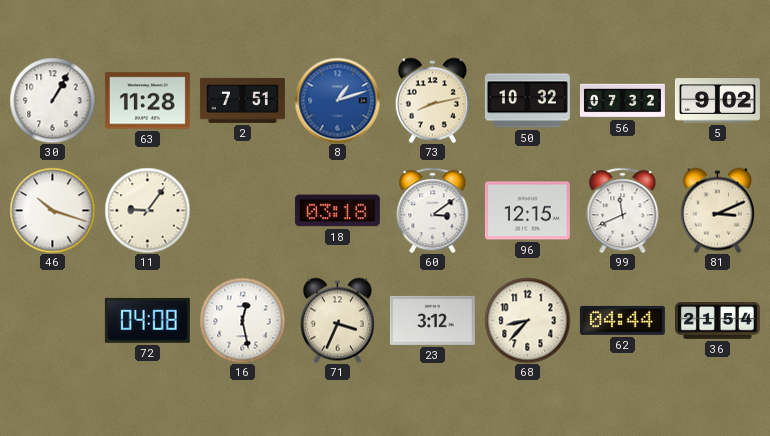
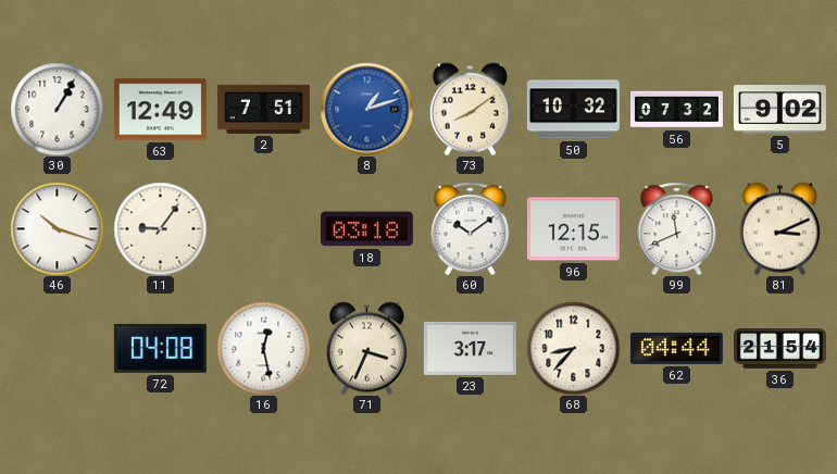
63: 11:28 -> 12:49 (160, 110)
73: 8:13 -> 8:09 (470, 109)
60: 3:09 -> 10:09 (471, 228)
23: 3:12 -> 3:17 (470, 348)
